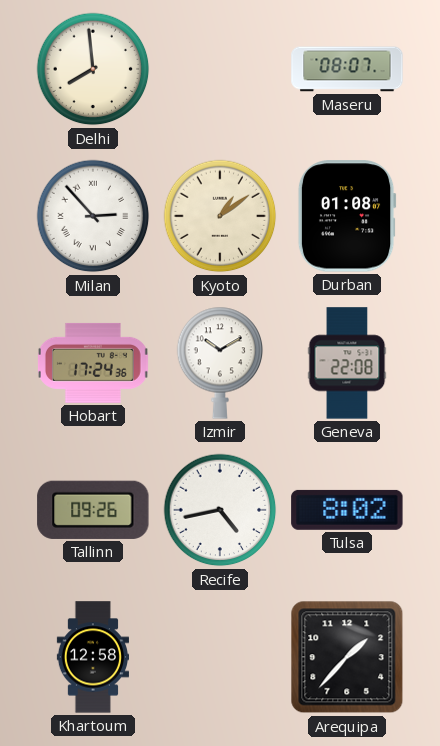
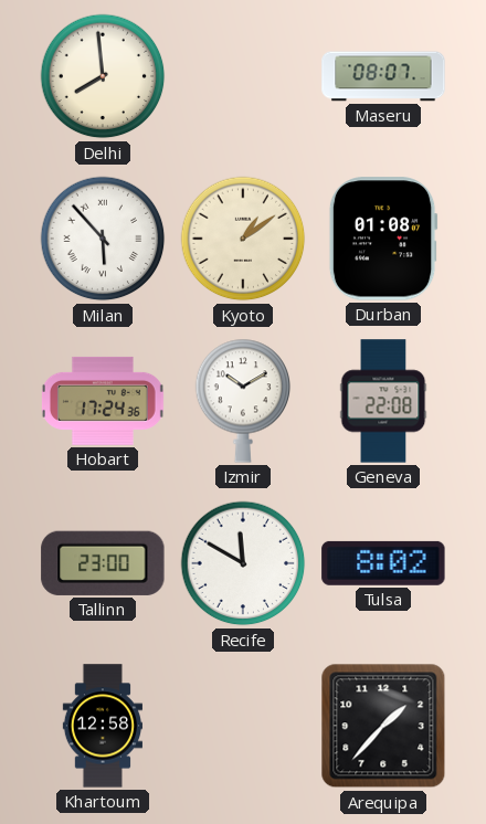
Milan: 2:53 -> 5:53 (103, 239)
Tallinn: 09:26 -> 23:00 (103, 563)
Recife: 4:43 -> 11:50 (243, 563)
